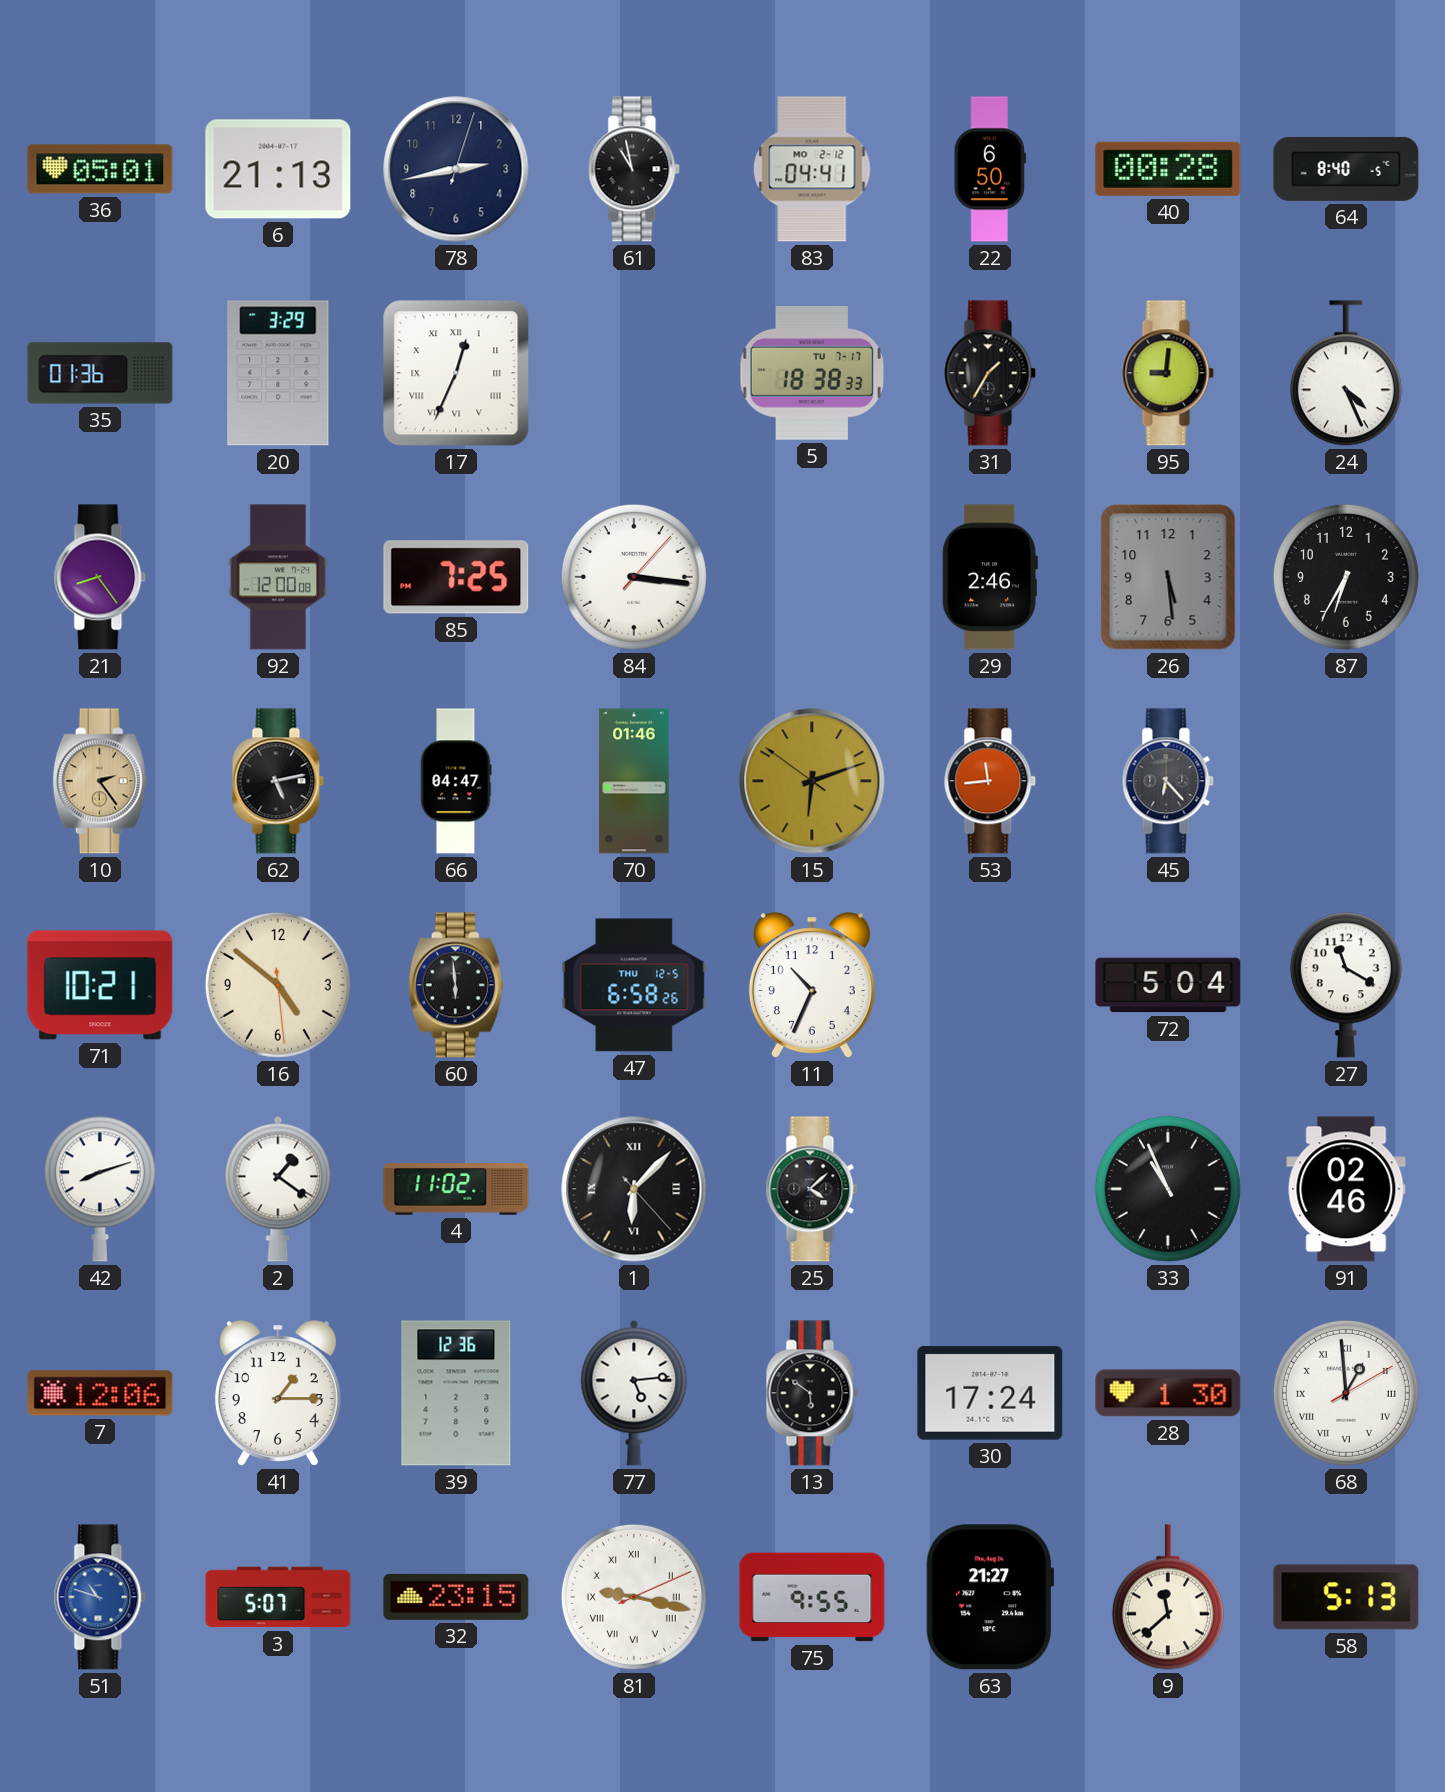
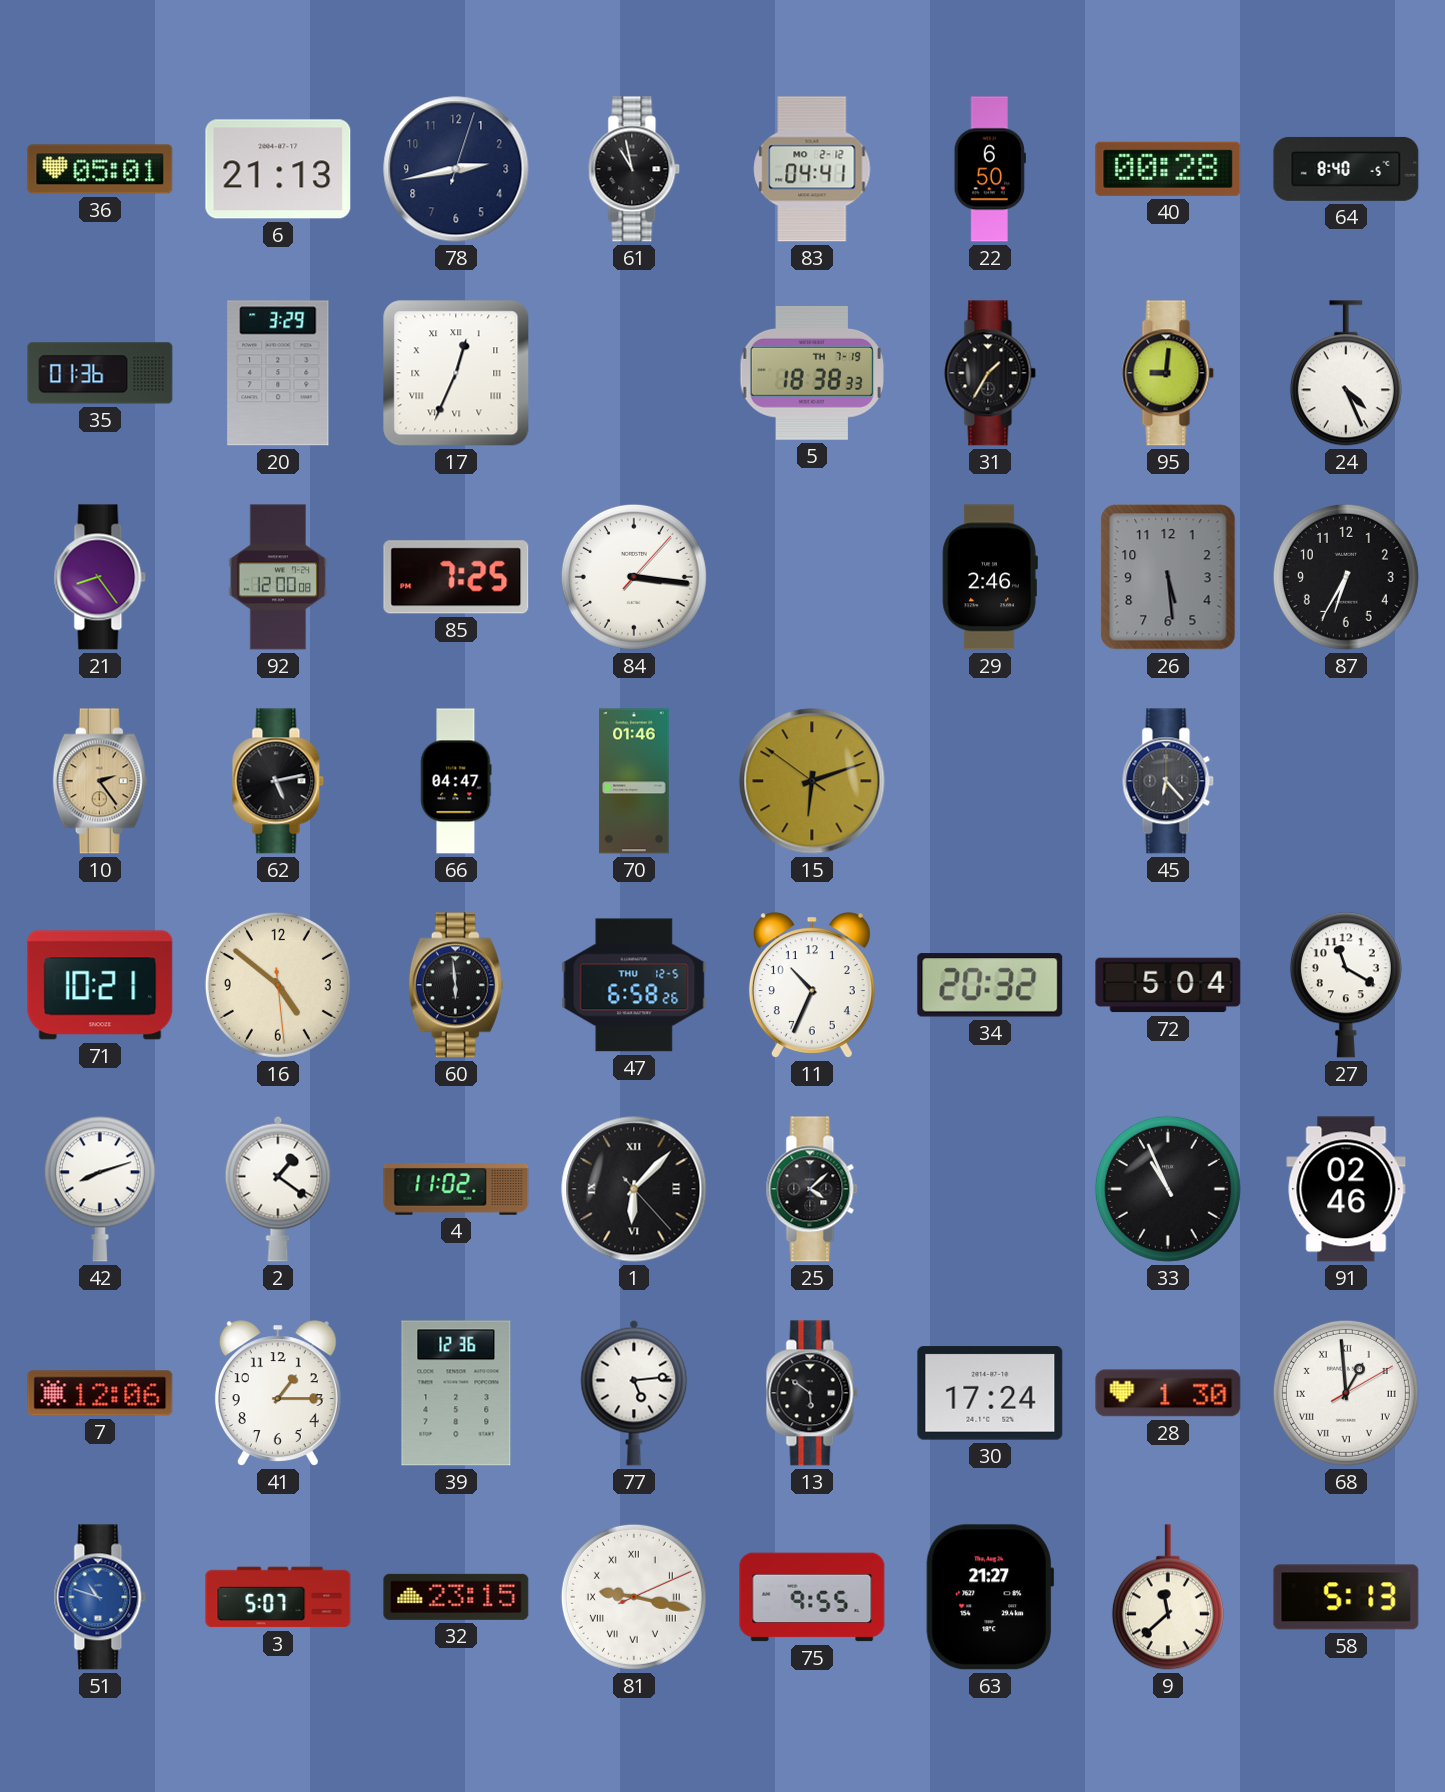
5 date: TU 7-17 -> TH 7-19 (812, 373)
53: 11:44 -> none (990, 781)
34: none -> 20:32 (990, 985)
